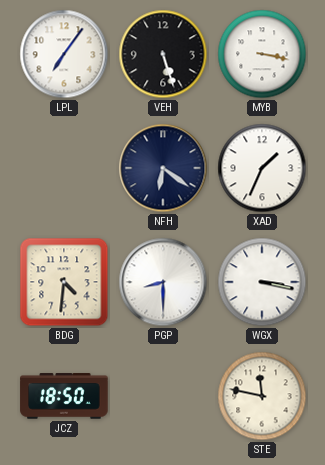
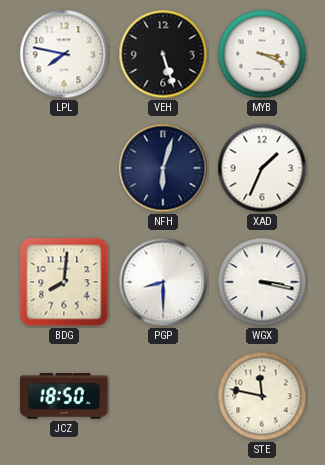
LPL: 7:06 -> 7:47 (64, 54)
MYB: 3:17 -> 3:19 (262, 54)
NFH: 6:21 -> 6:03 (163, 168)
BDG: 4:31 -> 8:01 (64, 282)
